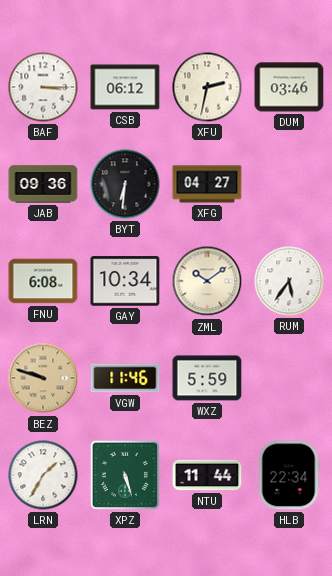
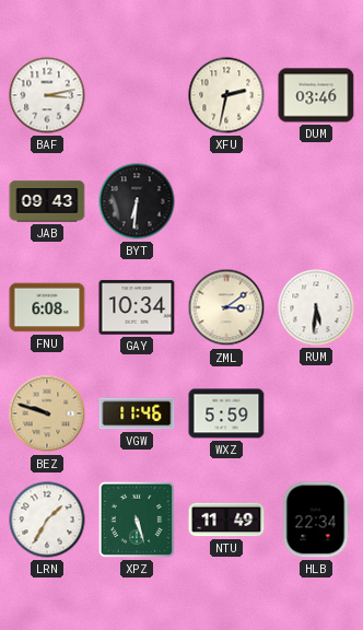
BAF: 3:15 -> 3:13 (47, 95)
CSB: 06:12 -> none (125, 87)
JAB: 09:36 -> 09:43 (47, 201)
XFG: 04:27 -> none (207, 184)
ZML: 10:09 -> 3:09 (226, 307)
RUM: 5:36 -> 5:31 (316, 307)
NTU: 11:44 -> 11:49 (226, 520)
